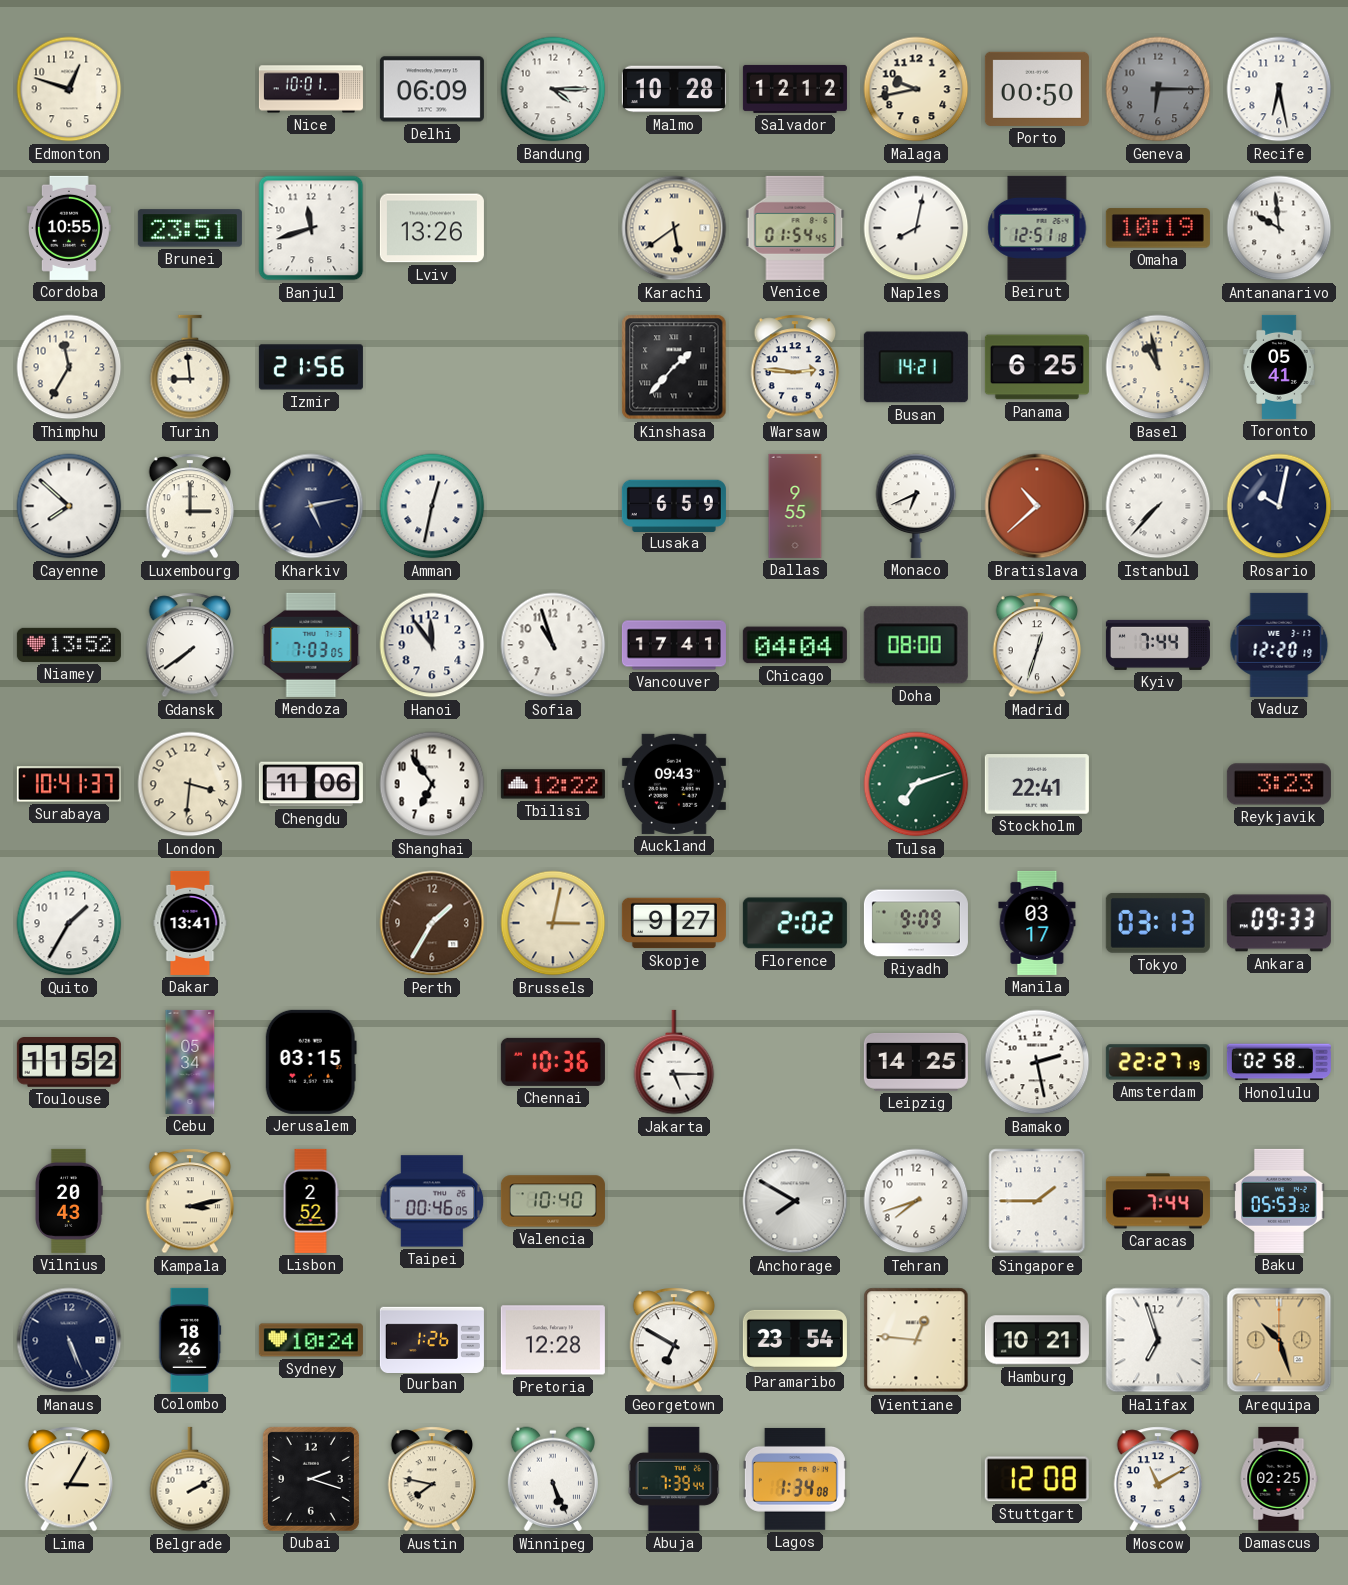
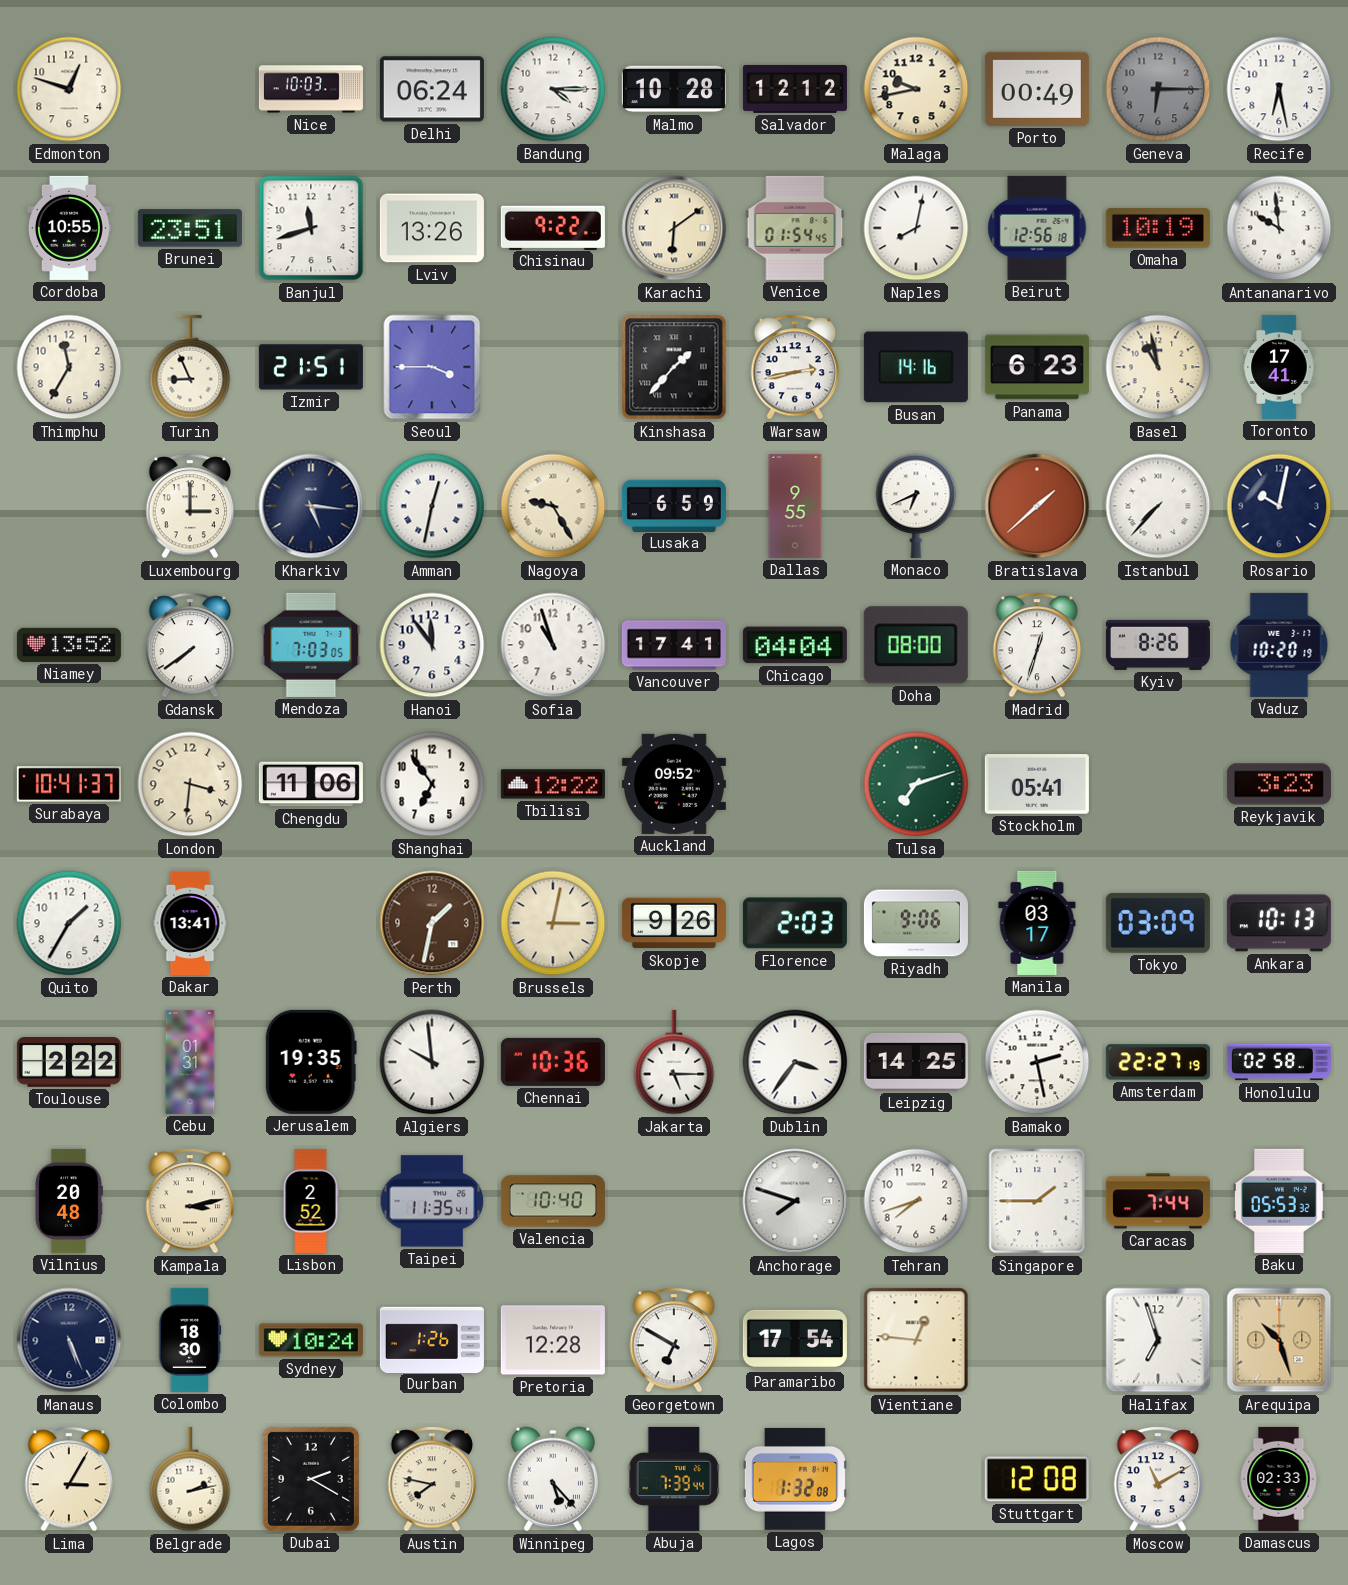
Nice: 10:01 -> 10:03 (311, 89)
Delhi: 06:09 -> 06:24 (432, 89)
Porto: 00:50 -> 00:49 (1037, 89)
Chisinau: none -> 9:22 (553, 227)
Karachi: 5:39 -> 6:09 (674, 228)
Beirut: 12:51 -> 12:56 (1037, 228)
Turin: 8:59 -> 8:56 (190, 367)
Izmir: 21:56 -> 21:51 (311, 367)
Seoul: none -> 3:45 (432, 367)
Warsaw: 2:46 -> 2:43 (795, 367)
Busan: 14:21 -> 14:16 (916, 367)
Panama: 6:25 -> 6:23 (1037, 367)
Toronto: 05:41 -> 17:41 (1279, 367)
Cayenne: 7:52 -> none (69, 506)
Kharkiv: 5:13 -> 5:16 (311, 506)
Nagoya: none -> 9:25 (553, 506)
Bratislava: 10:38 -> 1:38 (1037, 506)
Kyiv: 7:44 -> 8:26 (1158, 645)
Vaduz: 12:20 -> 10:20 (1279, 645)
Auckland: 09:43 -> 09:52 (674, 784)
Stockholm: 22:41 -> 05:41 (1037, 784)
Perth: 1:35 -> 1:32 (432, 923)
Skopje: 9:27 -> 9:26 (674, 923)
Florence: 2:02 -> 2:03 (795, 923)
Riyadh: 9:09 -> 9:06 (916, 923)
Tokyo: 03:13 -> 03:09 (1158, 923)
Ankara: 09:33 -> 10:13 (1279, 923)
Toulouse: 11:52 -> 2:22 (69, 1063)
Cebu: 05:34 -> 01:31 (190, 1062)
Jerusalem: 03:15 -> 19:35 (311, 1062)
Algiers: none -> 9:59 (432, 1062)
Dublin: none -> 3:36 (795, 1062)
Vilnius: 20:43 -> 20:48 (68, 1201)
Taipei: 00:46 -> 11:35 (432, 1201)
Anchorage: 7:50 -> 7:48 (795, 1201)
Colombo: 18:26 -> 18:30 (190, 1340)
Paramaribo: 23:54 -> 17:54 (795, 1340)
Hamburg: 10:21 -> none (1037, 1340)
Belgrade: 2:10 -> 2:13 (190, 1479)
Dubai: 2:18 -> 2:20 (311, 1479)
Winnipeg: 5:26 -> 5:23 (553, 1479)
Lagos: 1:34 -> 1:32 (795, 1479)
Damascus: 02:25 -> 02:33 (1279, 1479)
